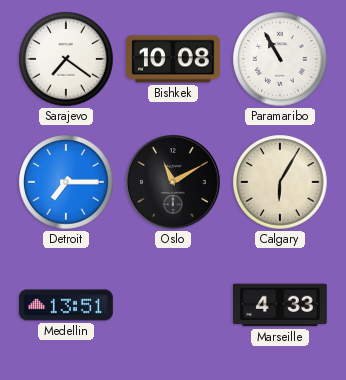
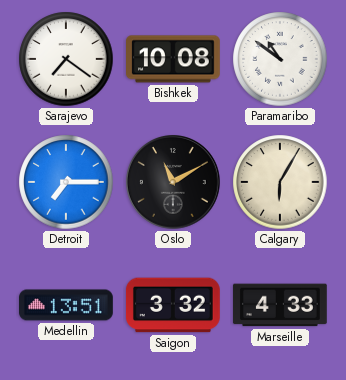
Paramaribo: 10:55 -> 10:51 (280, 59)
Saigon: none -> 3:32 (173, 305)
